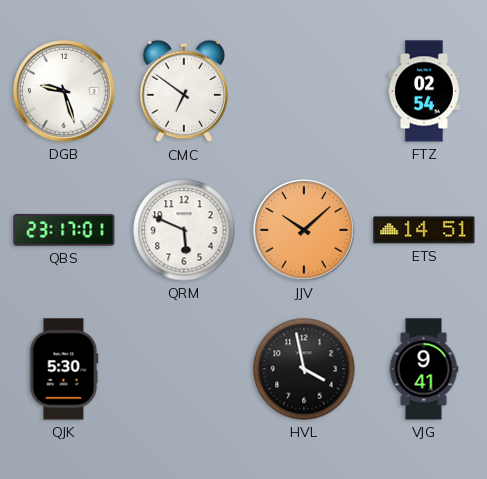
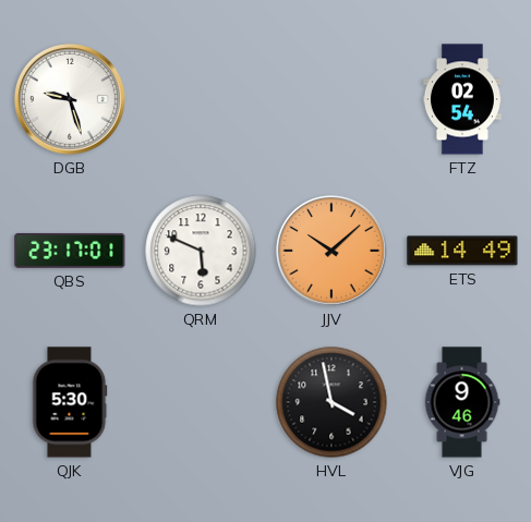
CMC: 6:51 -> none (184, 91)
ETS: 14:51 -> 14:49 (462, 251)
VJG: 9:41 -> 9:46 (462, 402)
